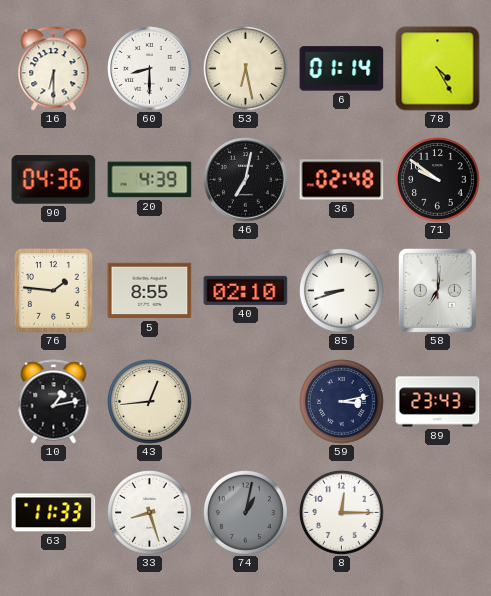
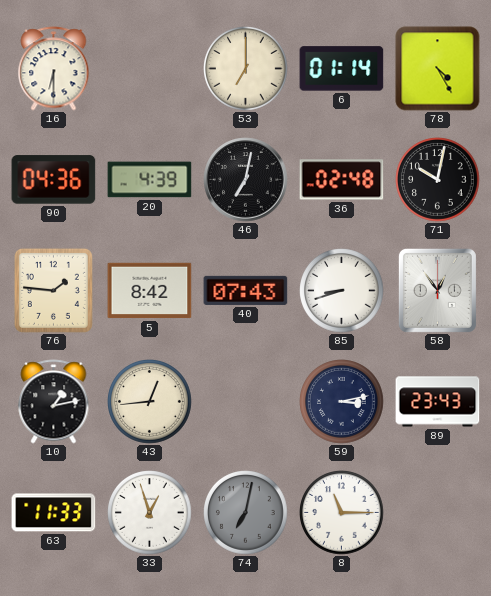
60: 8:30 -> none (150, 69)
53: 6:28 -> 7:00 (246, 69)
71: 9:51 -> 10:02 (438, 180)
5: 8:55 -> 8:42 (150, 291)
40: 02:10 -> 07:43 (246, 290)
58: 7:01 -> 12:54 (437, 290)
33: 8:27 -> 12:57 (150, 513)
74: 1:02 -> 7:02 (246, 513)
8: 12:15 -> 11:15 (342, 513)
